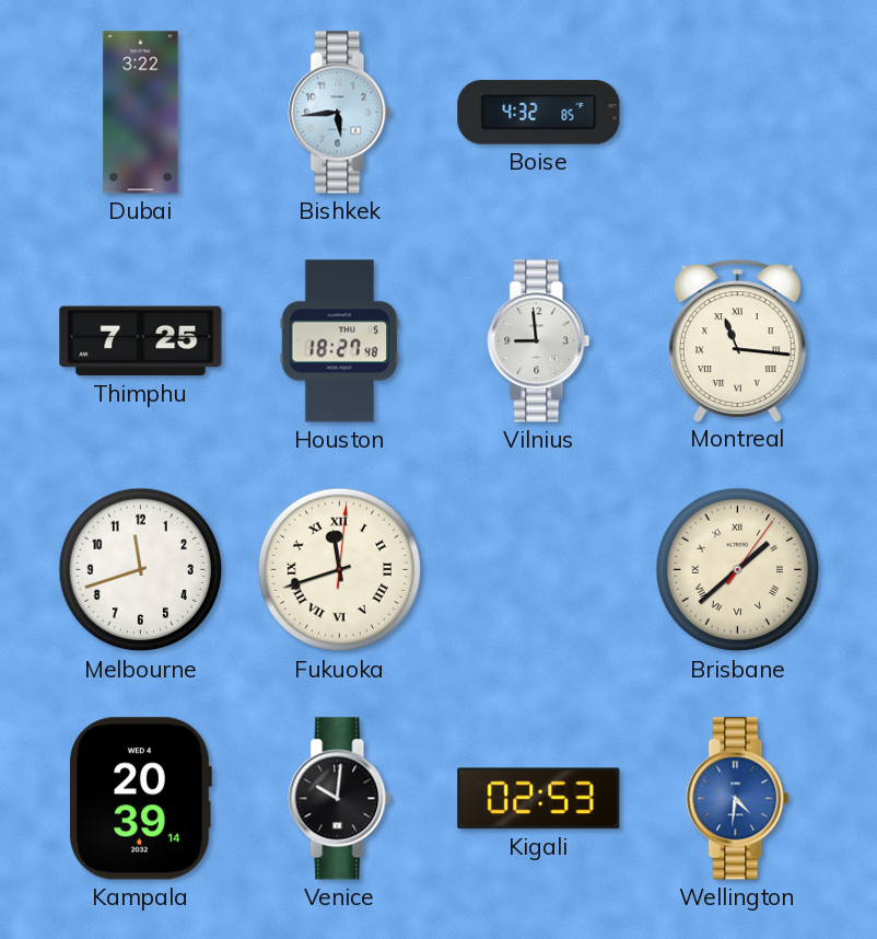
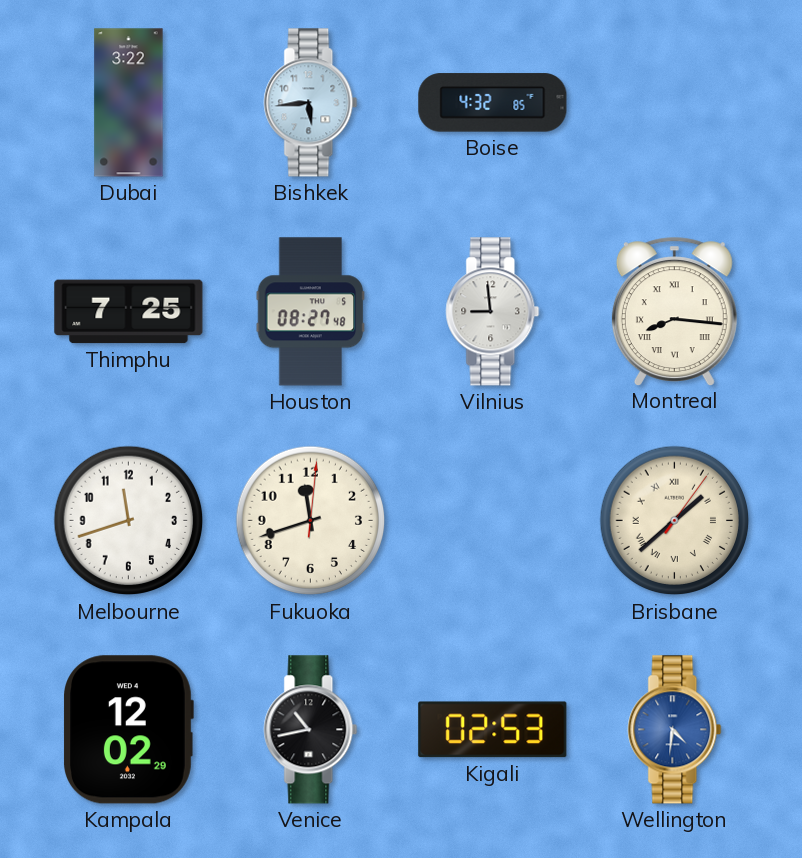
Houston: 18:27 -> 08:27 (311, 312)
Montreal: 11:16 -> 8:16 (674, 311)
Fukuoka numerals: Roman -> Arabic (311, 521)
Kampala: 20:39 -> 12:02 (129, 730)
Venice: 10:01 -> 10:43 (311, 730)
